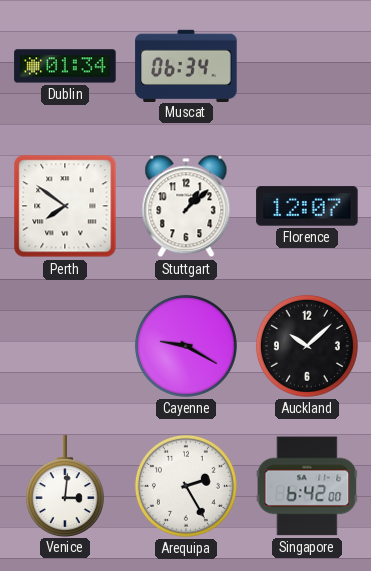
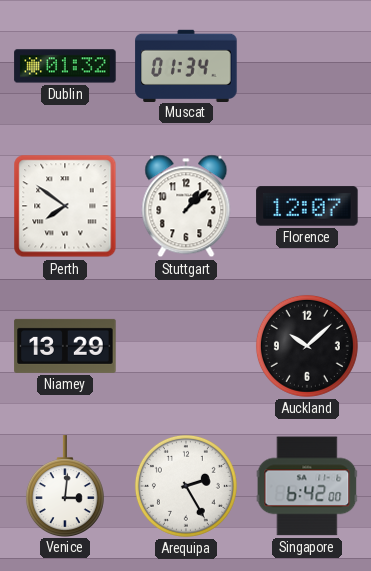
Dublin: 01:34 -> 01:32 (65, 66)
Muscat: 06:34 -> 01:34 (186, 65)
Niamey: none -> 13:29 (65, 346)
Cayenne: 9:20 -> none (186, 346)
